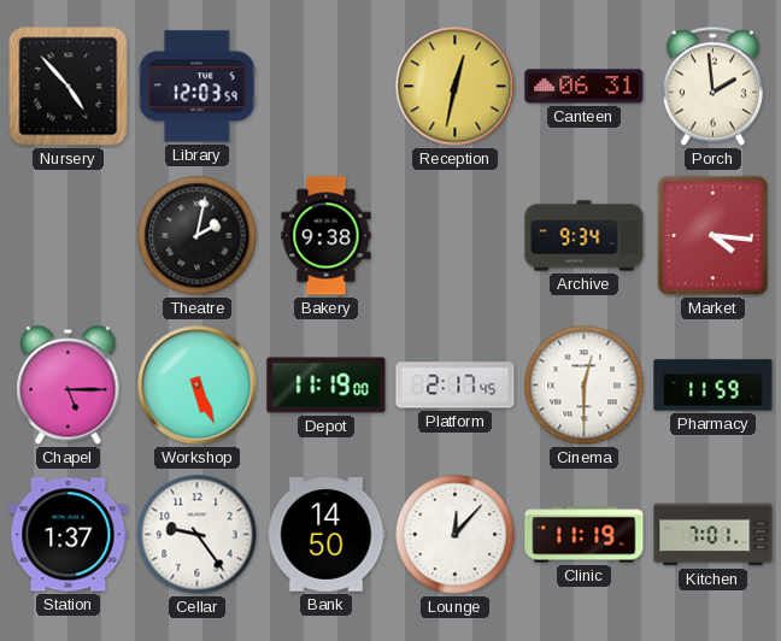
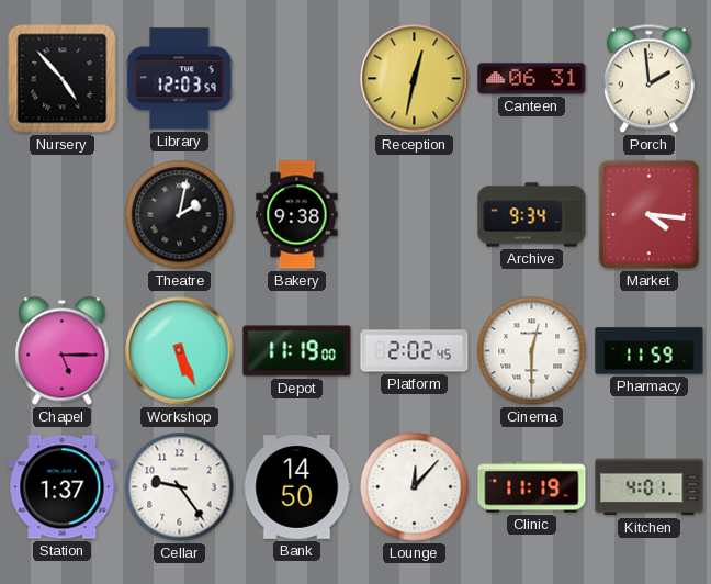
Platform: 2:17 -> 2:02 (415, 351)
Kitchen: 7:01 -> 4:01 (650, 487)
